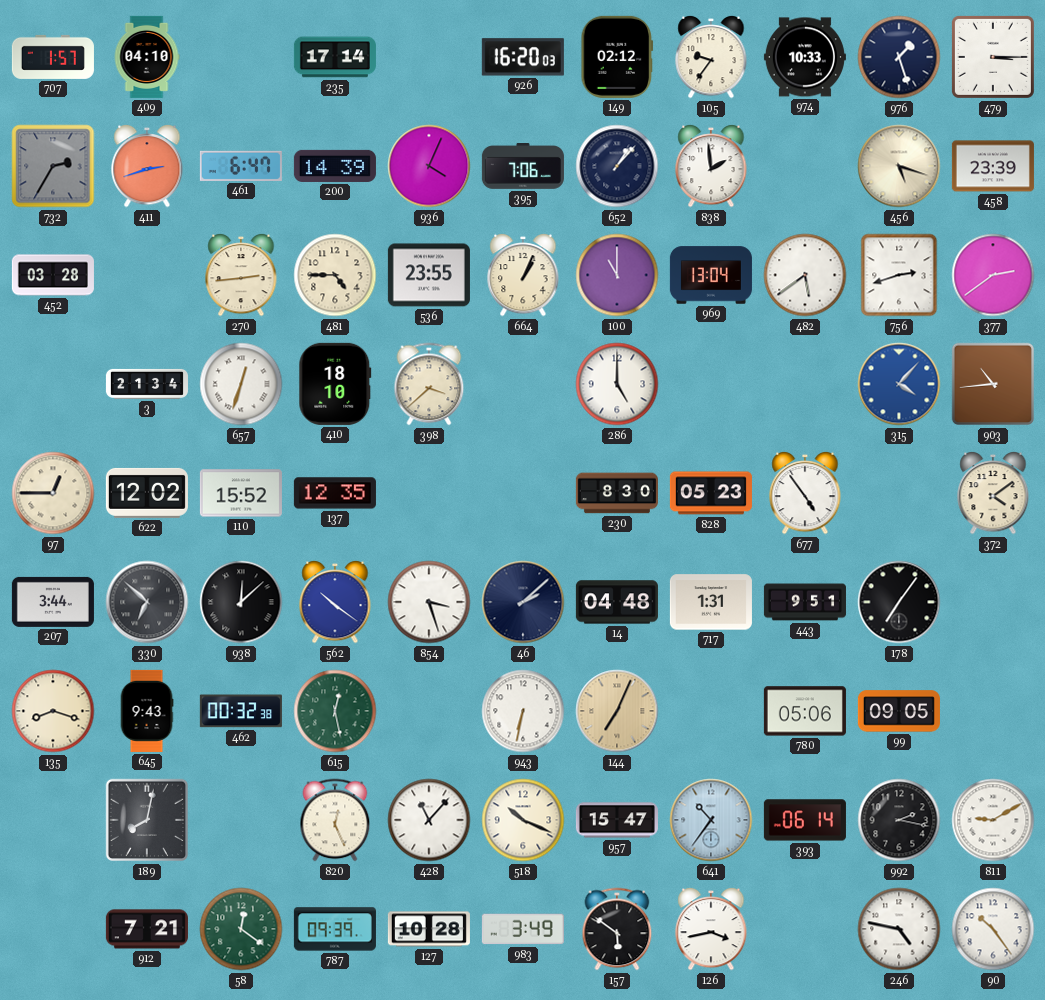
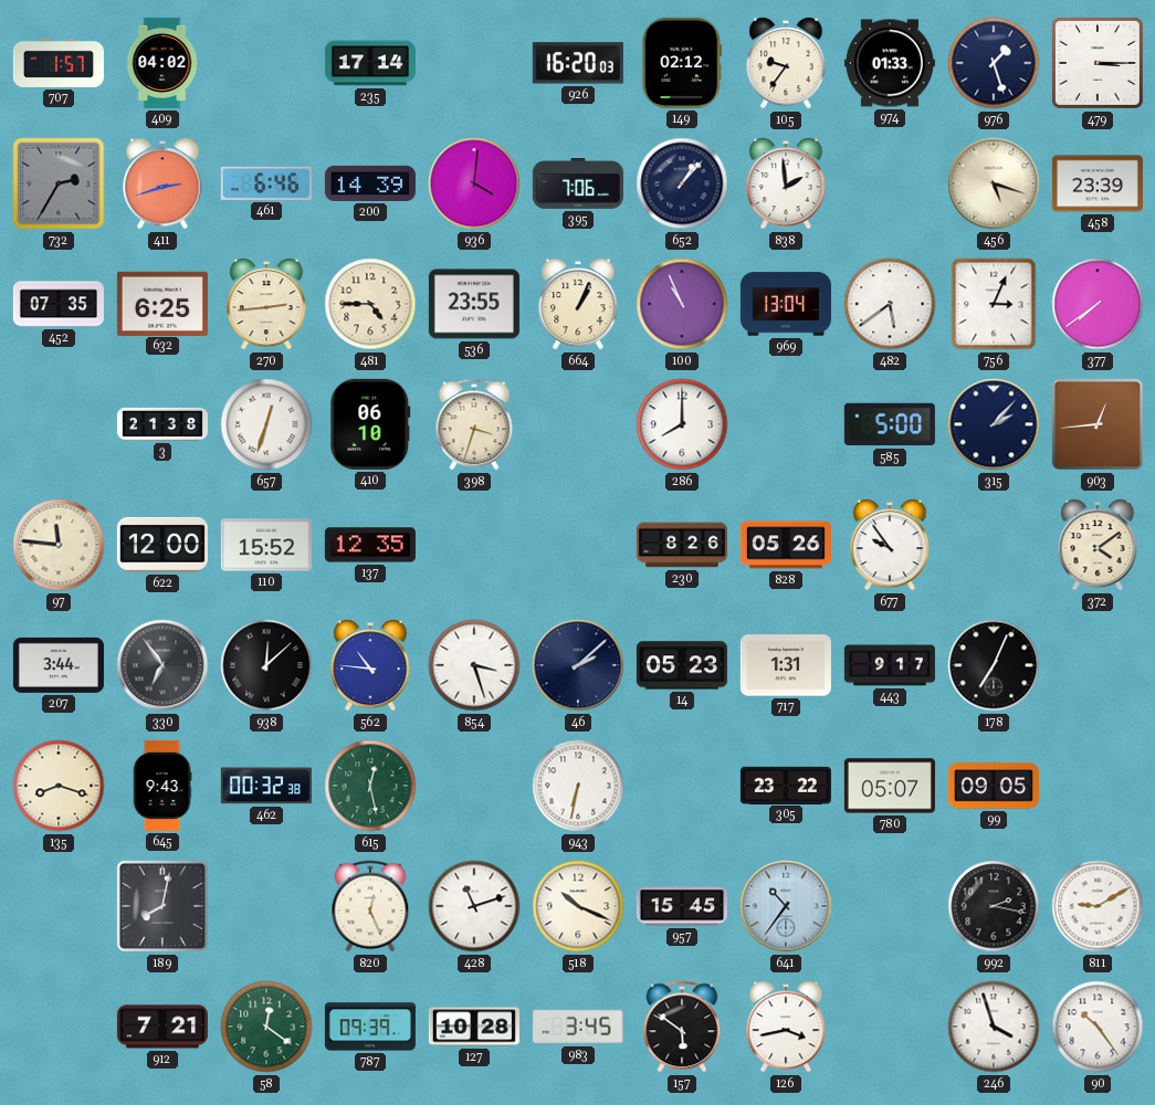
409: 04:10 -> 04:02 (162, 63)
974: 10:33 -> 01:33 (890, 63)
461: 6:47 -> 6:46 (266, 183)
936: 4:04 -> 4:01 (474, 183)
452: 03:28 -> 07:35 (59, 304)
632: none -> 6:25 (162, 303)
100: 11:00 -> 10:56 (682, 304)
756: 2:42 -> 3:04 (994, 304)
377: 2:39 -> 7:39 (1098, 304)
3: 21:34 -> 21:38 (162, 424)
410: 18:10 -> 06:10 (370, 424)
398: 3:38 -> 3:33 (474, 424)
286: 5:00 -> 8:00 (682, 424)
585: none -> 5:00 (890, 424)
315: 4:07 -> 2:07 (994, 424)
315 dial: blue -> navy (994, 424)
903: 10:44 -> 12:44 (1098, 424)
97: 12:45 -> 11:46 (59, 545)
622: 12:02 -> 12:00 (162, 545)
230: 8:30 -> 8:26 (682, 545)
828: 05:23 -> 05:26 (786, 545)
677: 4:54 -> 9:54 (890, 545)
330: 6:52 -> 6:54 (162, 665)
562: 10:21 -> 10:46 (370, 665)
14: 04:48 -> 05:23 (682, 665)
443: 9:51 -> 9:17 (890, 665)
178: 7:06 -> 7:04 (994, 665)
144: 7:04 -> none (617, 711)
305: none -> 23:22 (786, 785)
780: 05:06 -> 05:07 (890, 786)
428: 11:07 -> 11:12 (474, 906)
957: 15:47 -> 15:45 (682, 906)
393: 06:14 -> none (805, 820)
983: 3:49 -> 3:45 (578, 1027)
246: 4:47 -> 3:57 (994, 1027)
